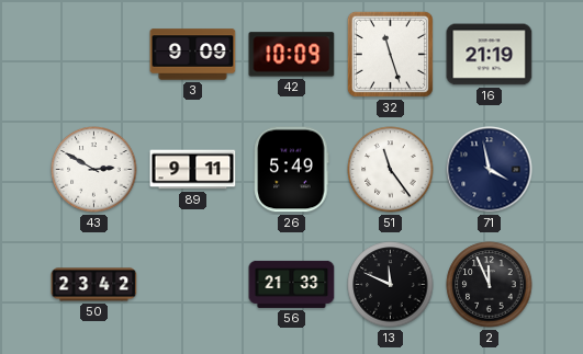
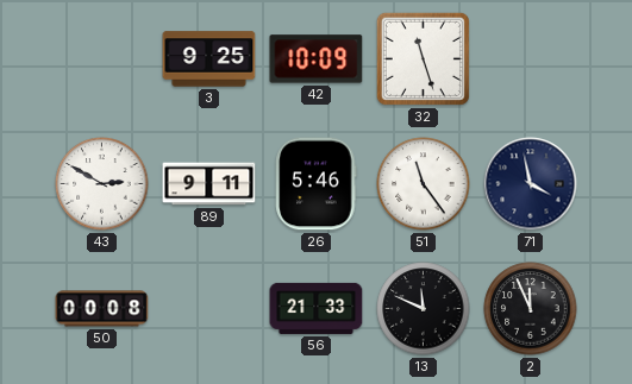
3: 9:09 -> 9:25 (209, 59)
16: 21:19 -> none (490, 55)
26: 5:49 -> 5:46 (317, 184)
50: 23:42 -> 00:08 (102, 309)
